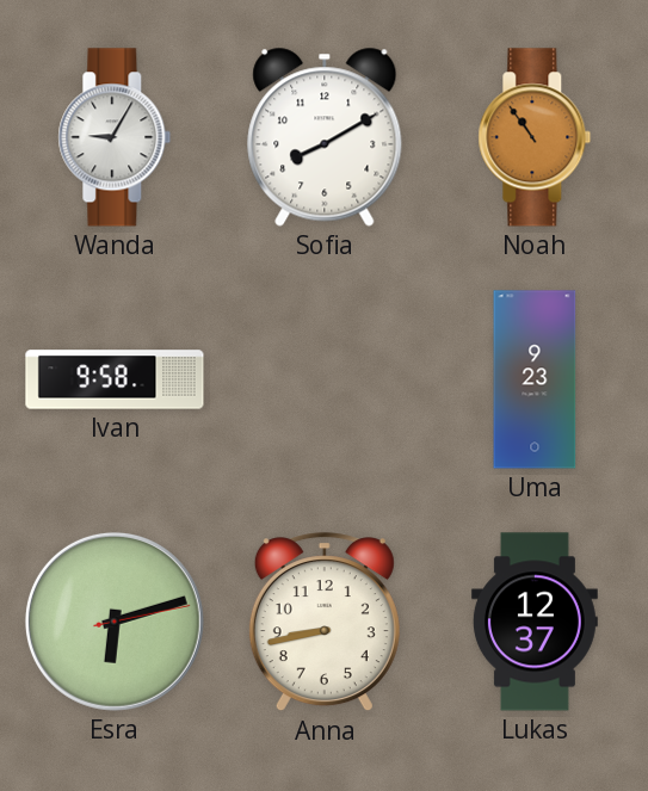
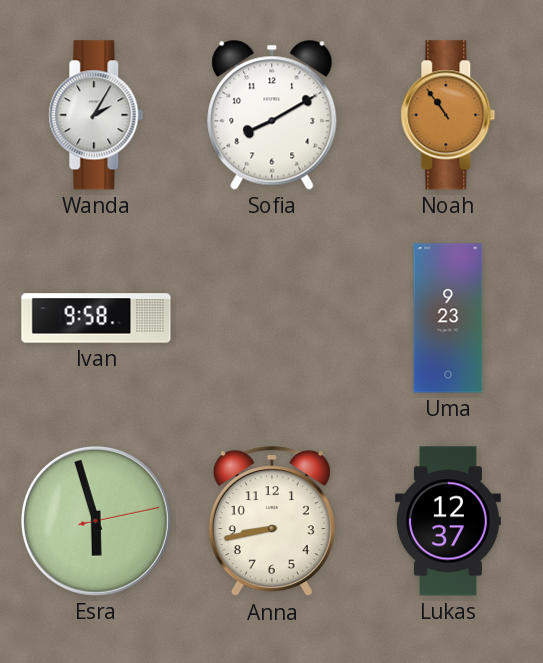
Wanda: 9:05 -> 2:05 (96, 115)
Esra: 6:12 -> 5:57 (96, 521)
